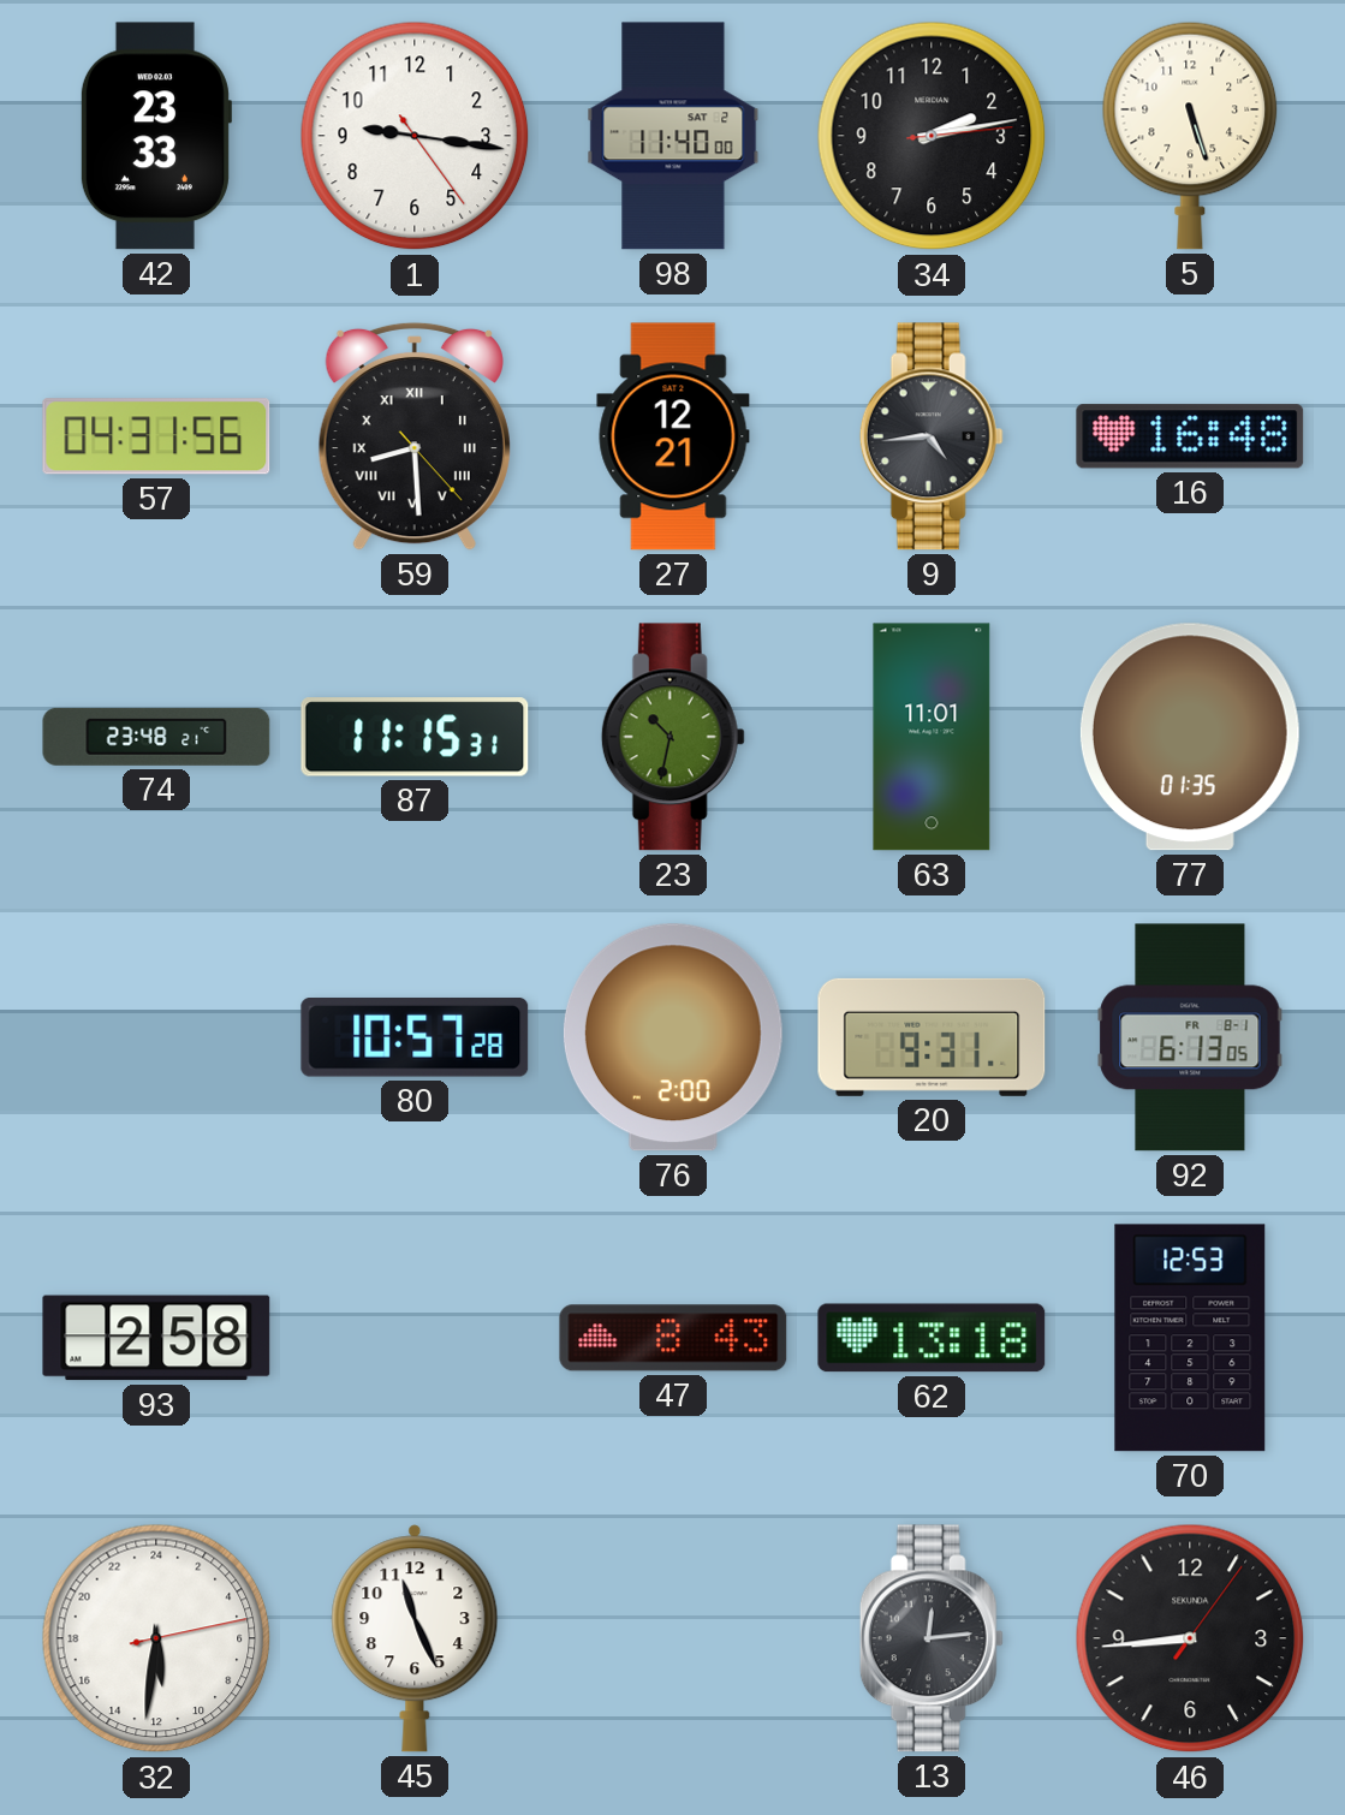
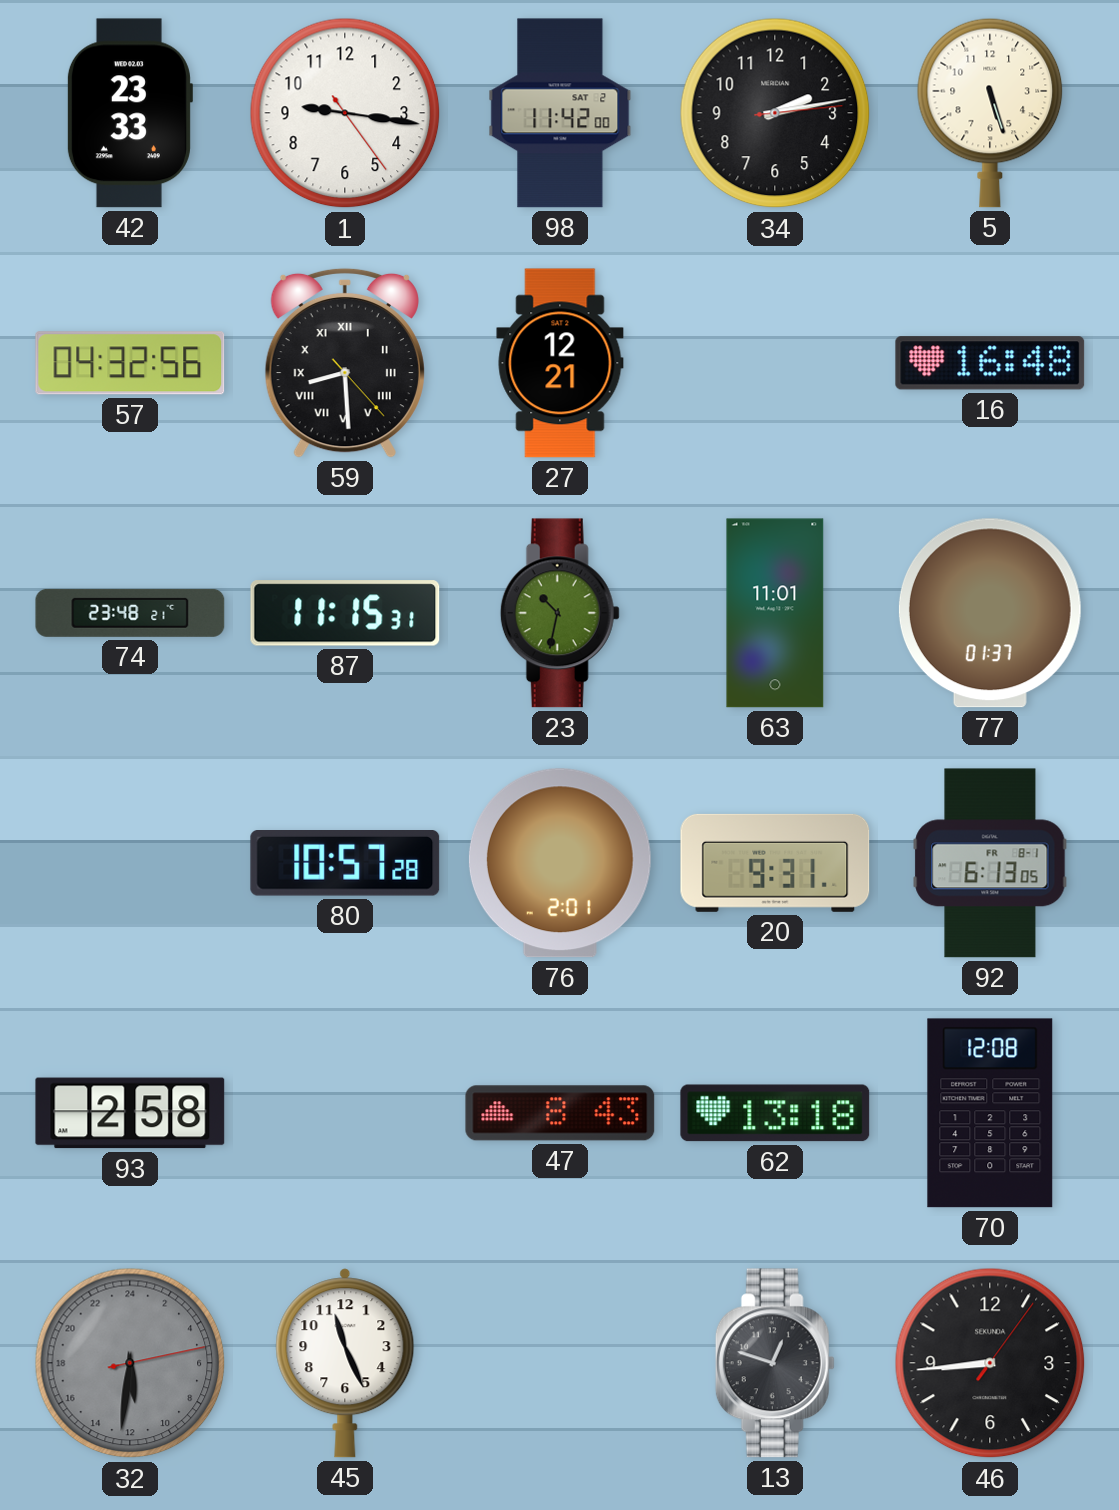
98: 11:40 -> 11:42 (560, 113)
57: 04:31 -> 04:32 (130, 363)
9: 4:44 -> none (932, 436)
77: 01:35 -> 01:37 (990, 613)
76: 2:00 -> 2:01 (560, 863)
70: 12:53 -> 12:08 (990, 1113)
32 dial: white -> grey (130, 1363)
13: 12:14 -> 12:48 (775, 1363)
